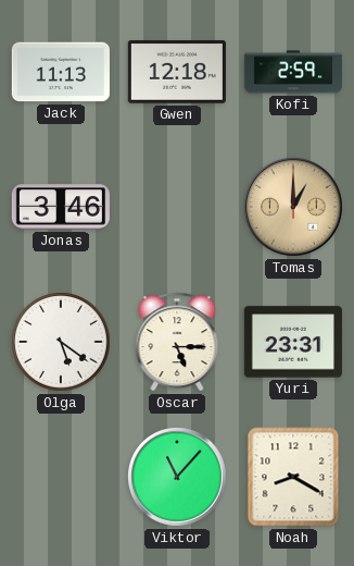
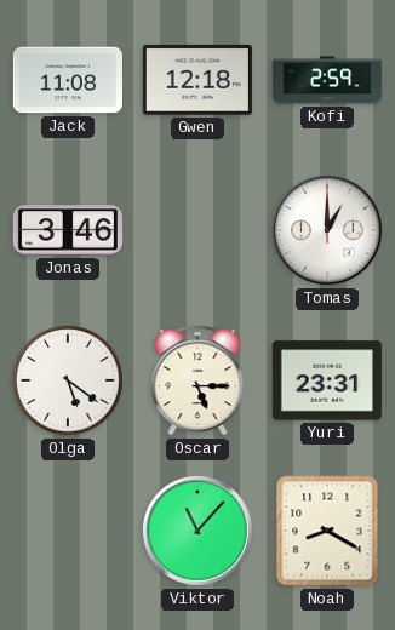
Jack: 11:13 -> 11:08 (68, 80)
Tomas dial: champagne -> white (328, 231)
